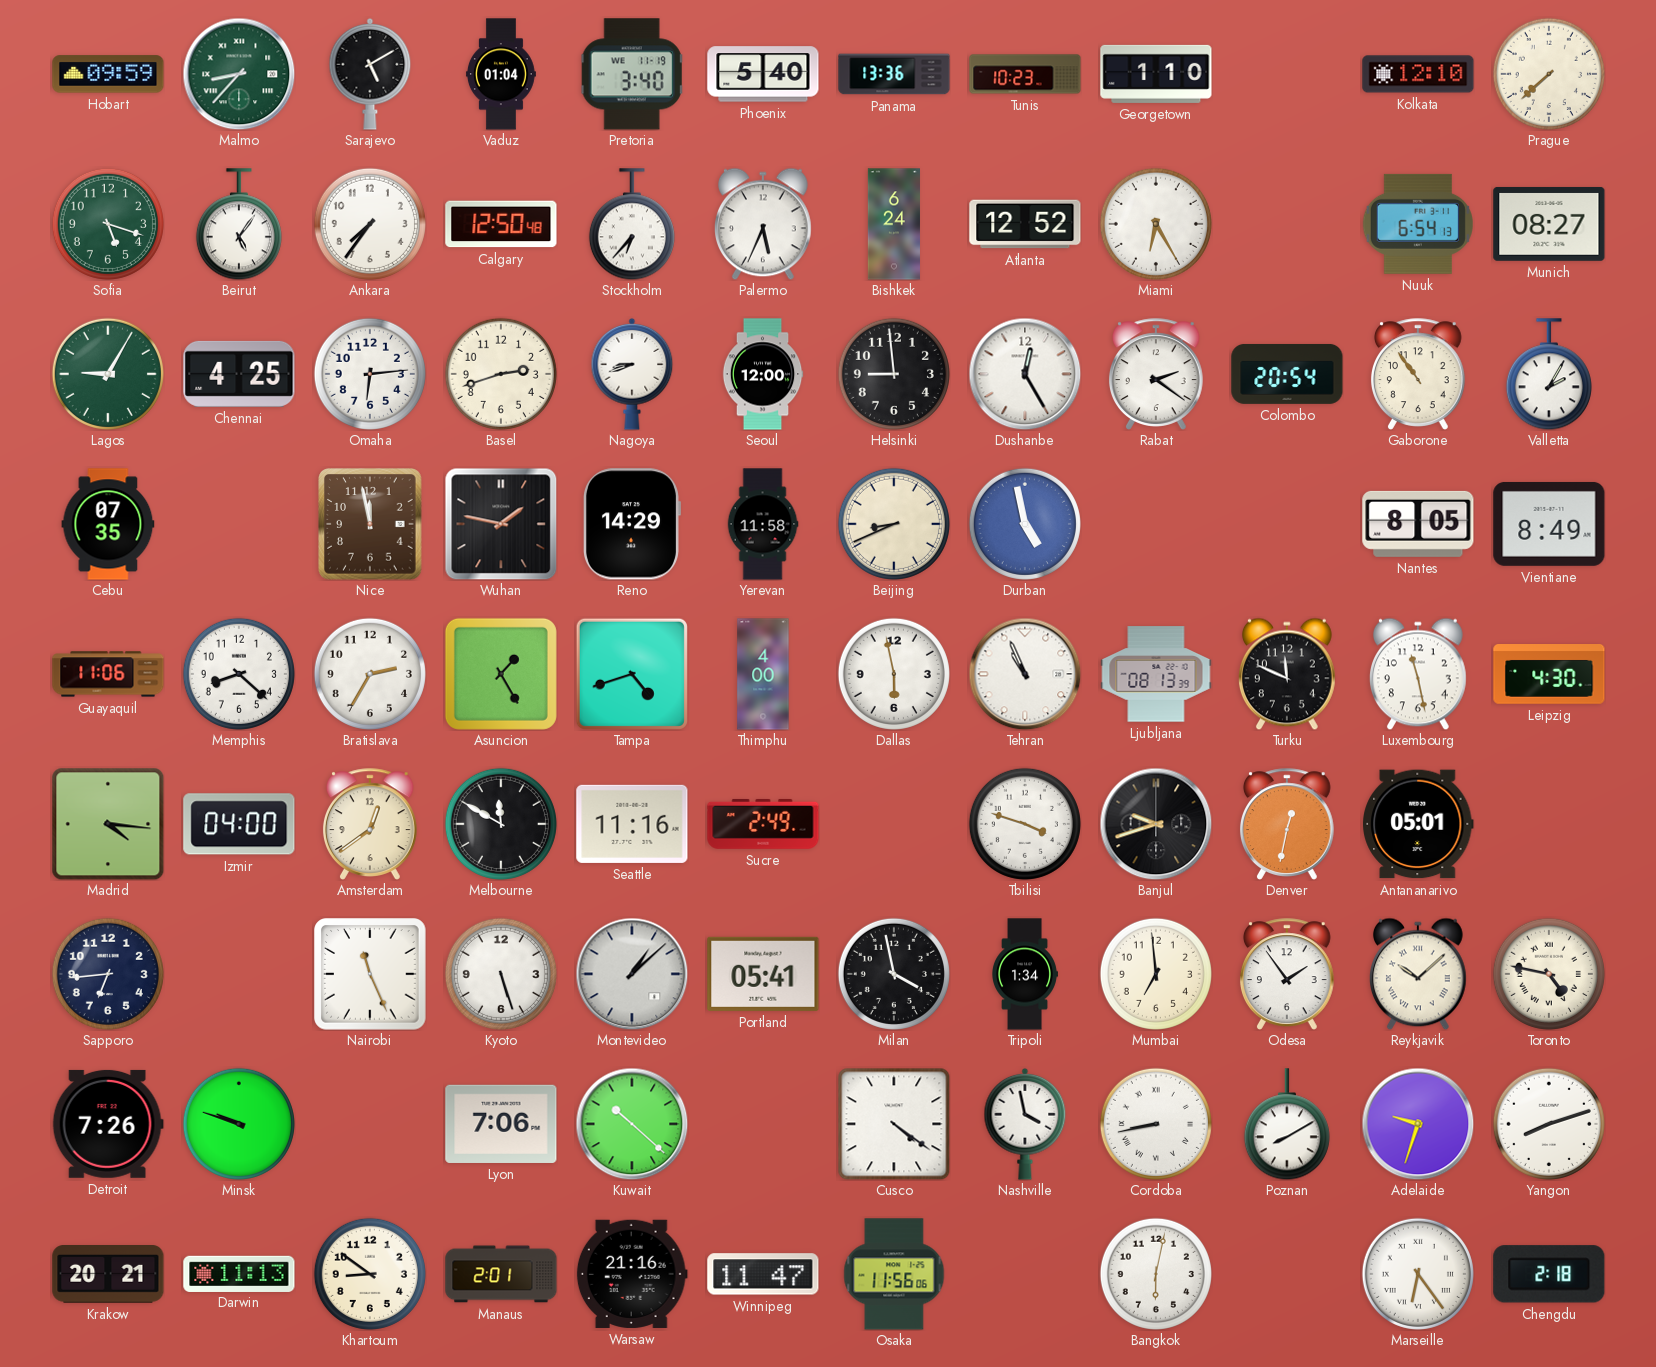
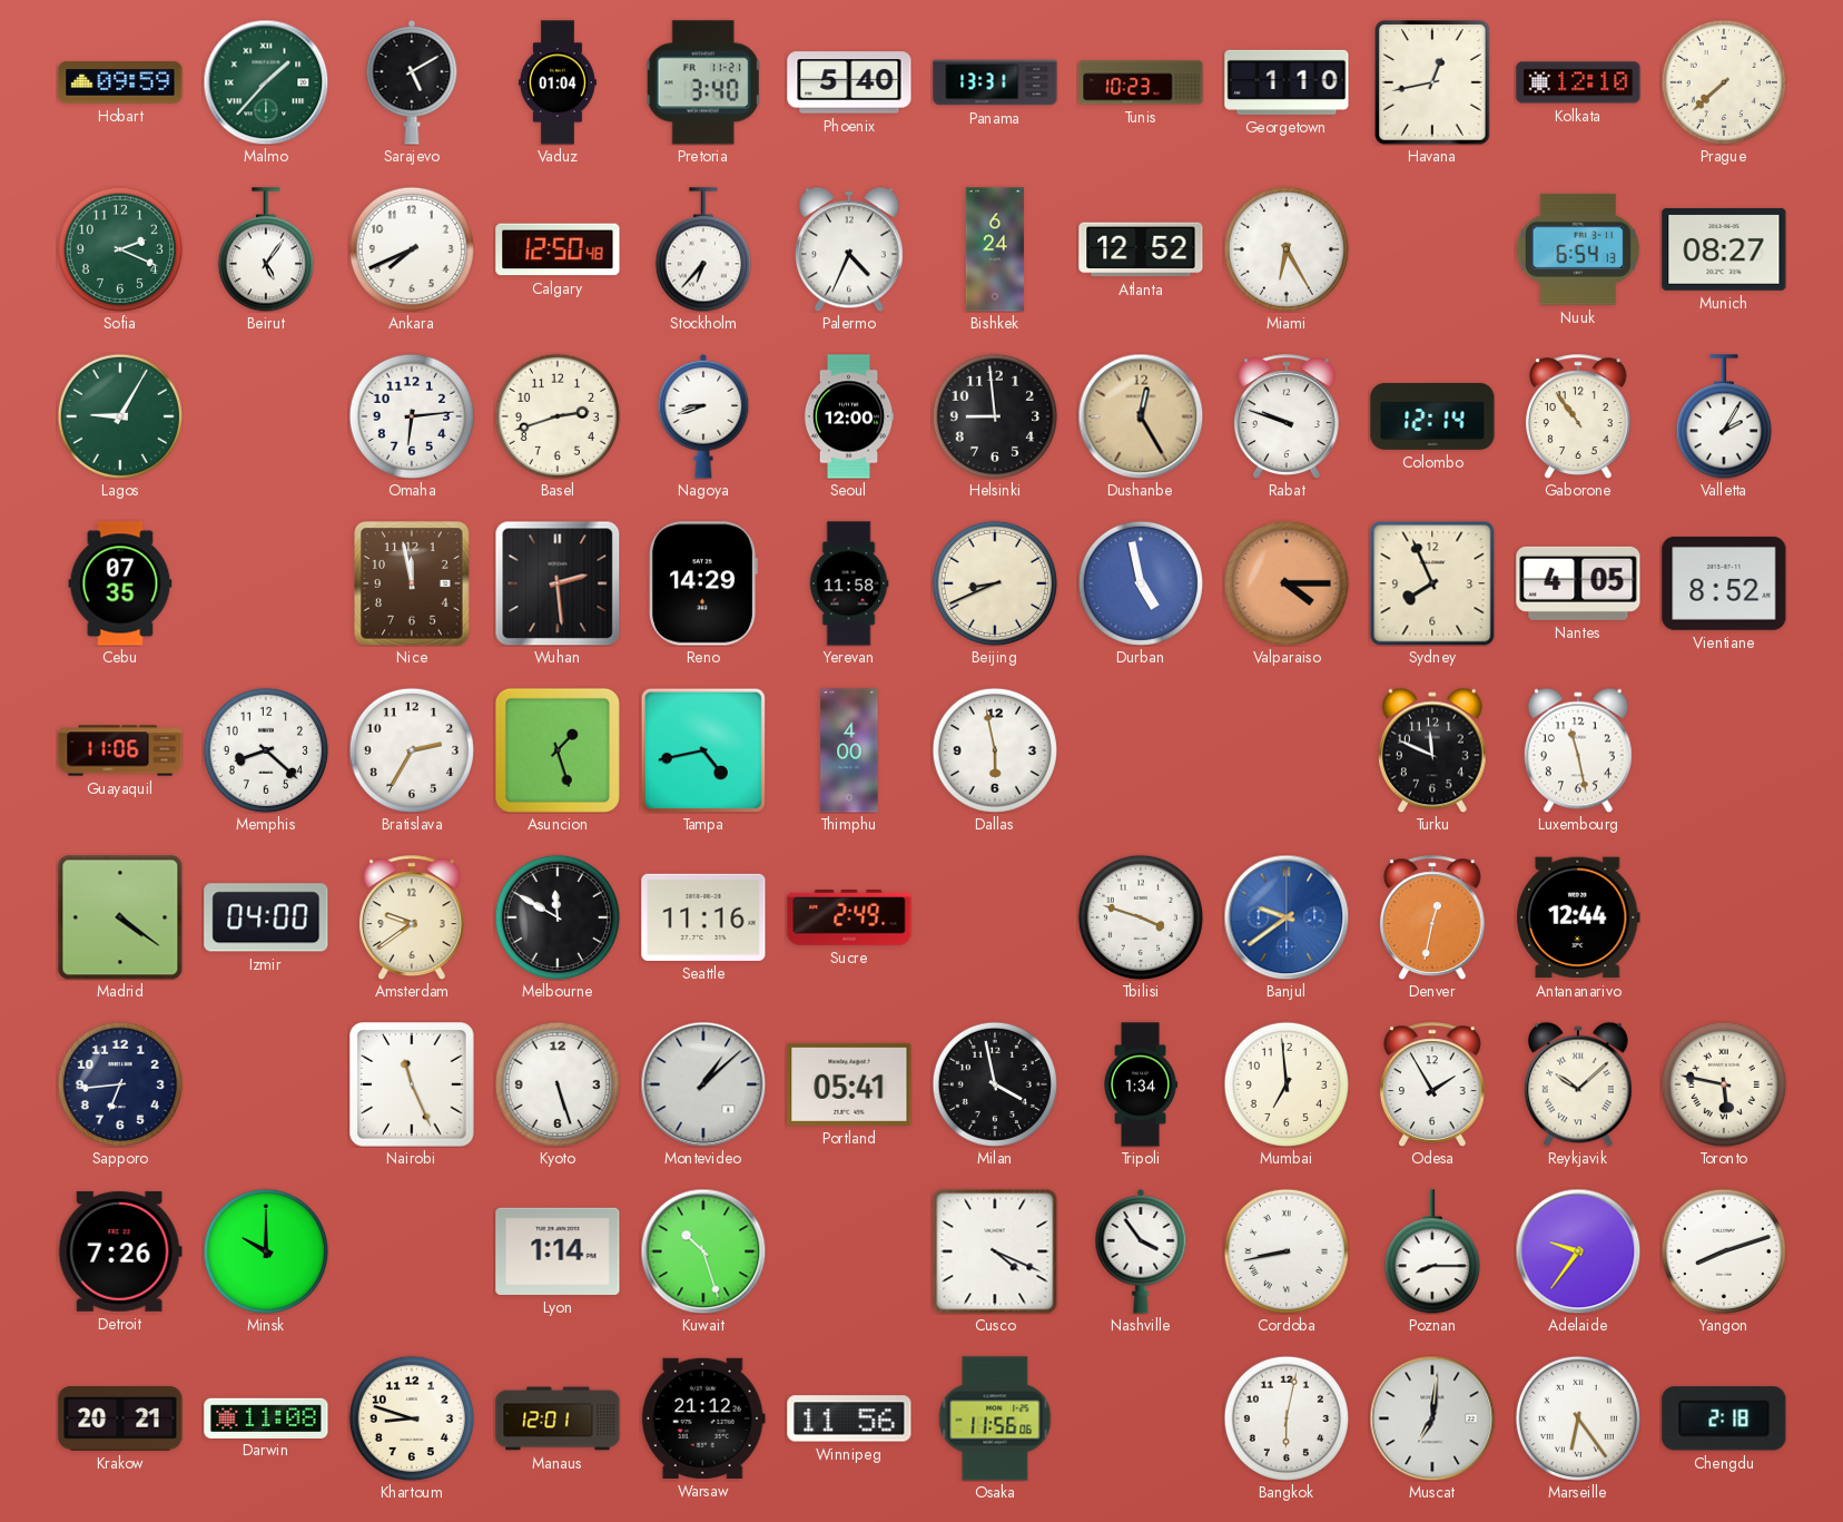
Malmo: 8:37 -> 1:37 (266, 82)
Pretoria date: WE 11-19 -> FR 11-21 (703, 82)
Panama: 13:36 -> 13:31 (995, 82)
Havana: none -> 12:43 (1432, 82)
Sofia: 5:18 -> 2:19 (120, 249)
Ankara: 7:36 -> 7:41 (412, 249)
Palermo: 5:34 -> 4:34 (849, 249)
Chennai: 4:25 -> none (239, 374)
Dushanbe dial: white -> champagne (1141, 416)
Rabat: 2:21 -> 9:48 (1287, 416)
Colombo: 20:54 -> 12:14 (1432, 416)
Wuhan: 1:47 -> 2:29 (558, 583)
Valparaiso: none -> 4:15 (1287, 583)
Sydney: none -> 7:56 (1432, 583)
Nantes: 8:05 -> 4:05 (1578, 583)
Vientiane: 8:49 -> 8:52 (1724, 583)
Asuncion: 1:25 -> 1:27 (558, 750)
Tampa: 4:42 -> 4:43 (703, 750)
Tehran: 10:56 -> none (1025, 674)
Ljubljana: 08:13 -> none (1156, 674)
Leipzig: 4:30 -> none (1549, 675)
Madrid: 4:16 -> 4:21 (120, 917)
Amsterdam: 12:39 -> 9:39 (412, 917)
Banjul: 9:42 -> 9:39 (1287, 917)
Banjul dial: black -> blue (1287, 917)
Antananarivo: 05:01 -> 12:44 (1579, 917)
Odesa: 1:54 -> 1:55 (1432, 1084)
Toronto: 4:47 -> 5:47 (1724, 1084)
Minsk: 9:48 -> 10:00 (266, 1251)
Lyon: 7:06 -> 1:14 (558, 1251)
Kuwait: 10:22 -> 10:27 (703, 1251)
Cusco: 4:21 -> 4:19 (995, 1251)
Nashville: 3:58 -> 3:54 (1141, 1251)
Poznan: 8:10 -> 8:15 (1432, 1251)
Adelaide: 9:33 -> 9:36 (1578, 1251)
Darwin: 11:13 -> 11:08 (266, 1417)
Khartoum: 8:51 -> 8:48 (412, 1418)
Manaus: 2:01 -> 12:01 (558, 1418)
Warsaw: 21:16 -> 21:12 (703, 1418)
Winnipeg: 11:47 -> 11:56 (849, 1418)
Muscat: none -> 7:01 (1432, 1418)
